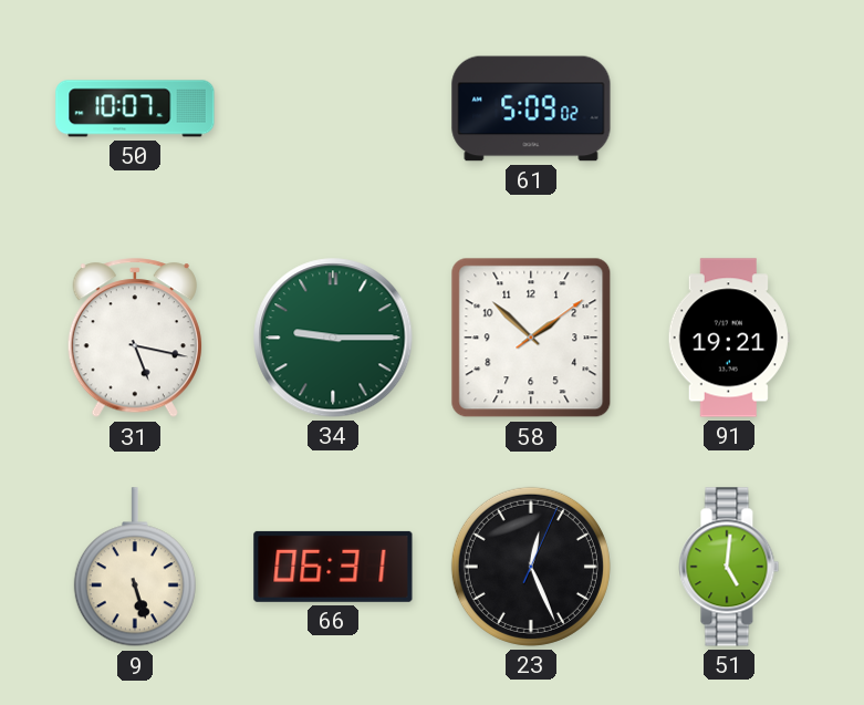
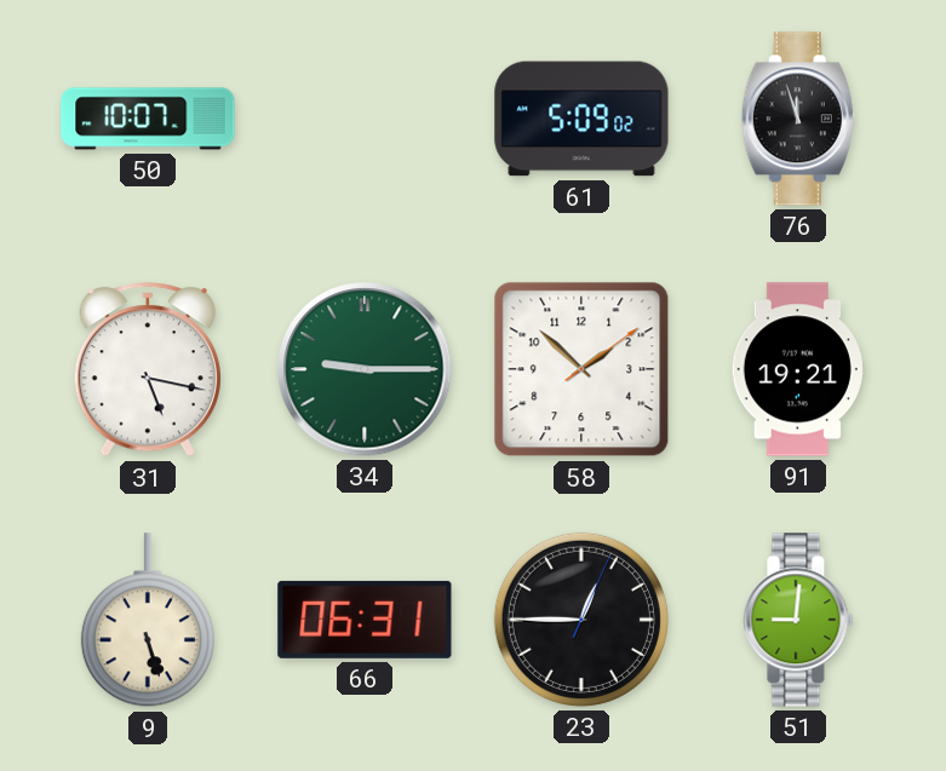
76: none -> 11:57 (798, 119)
23: 12:26 -> 12:45 (581, 620)
51: 5:01 -> 9:01 (798, 620)
